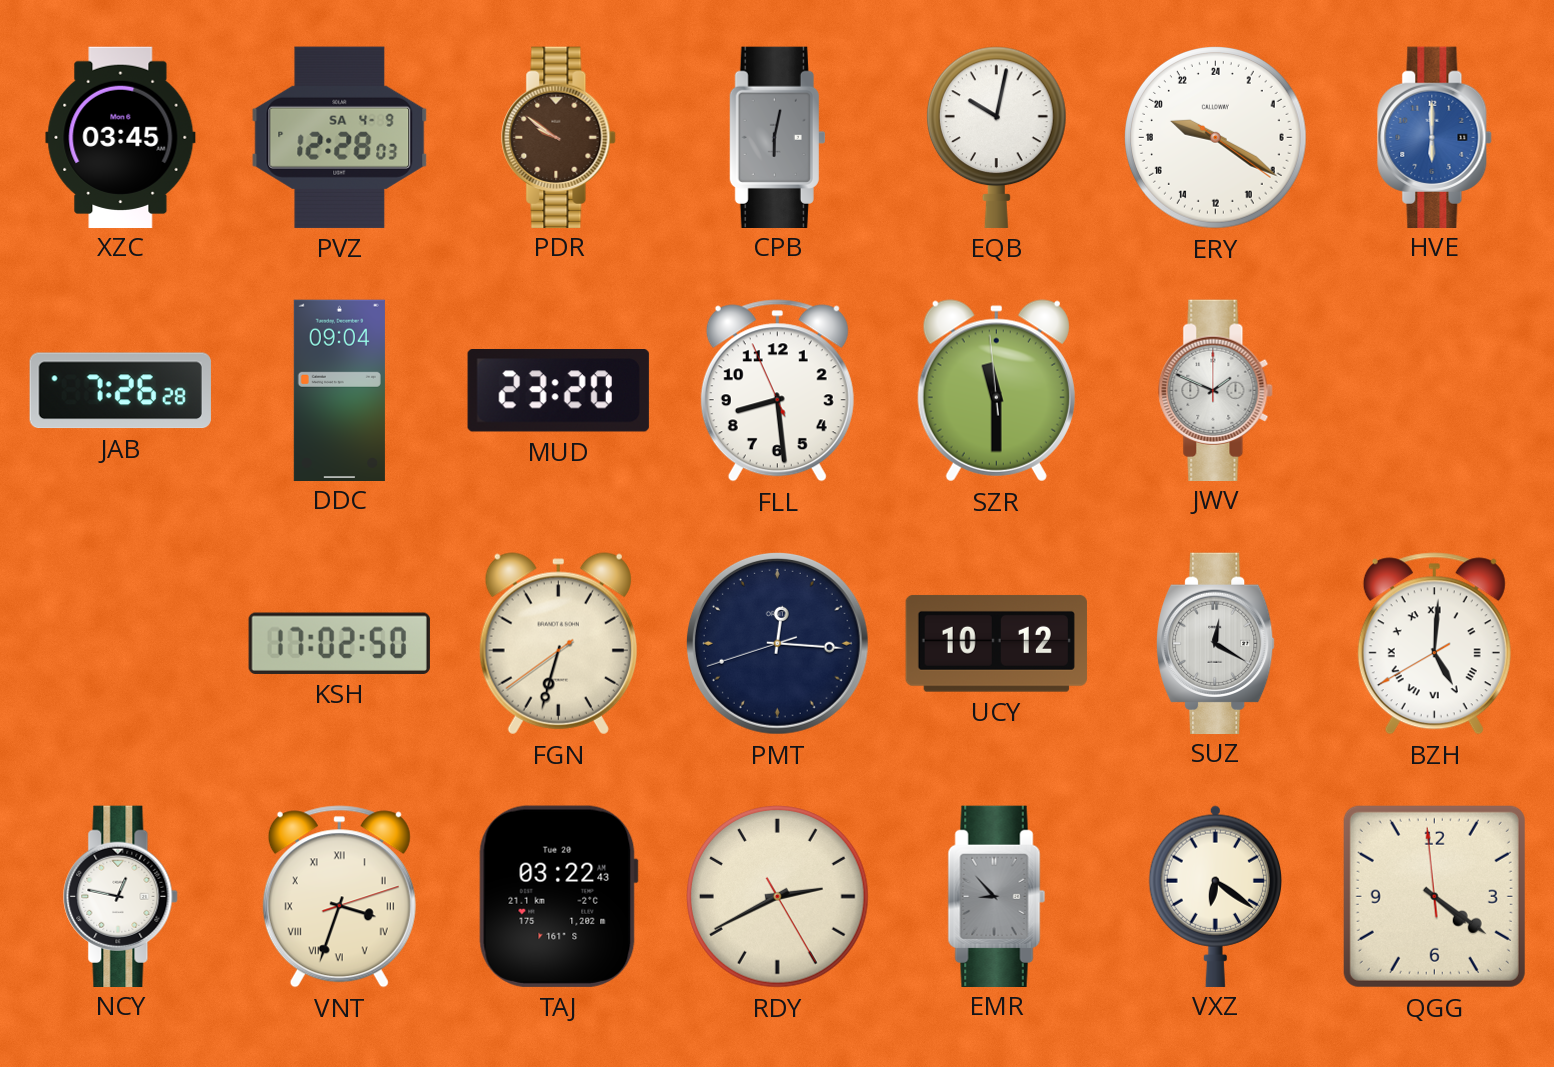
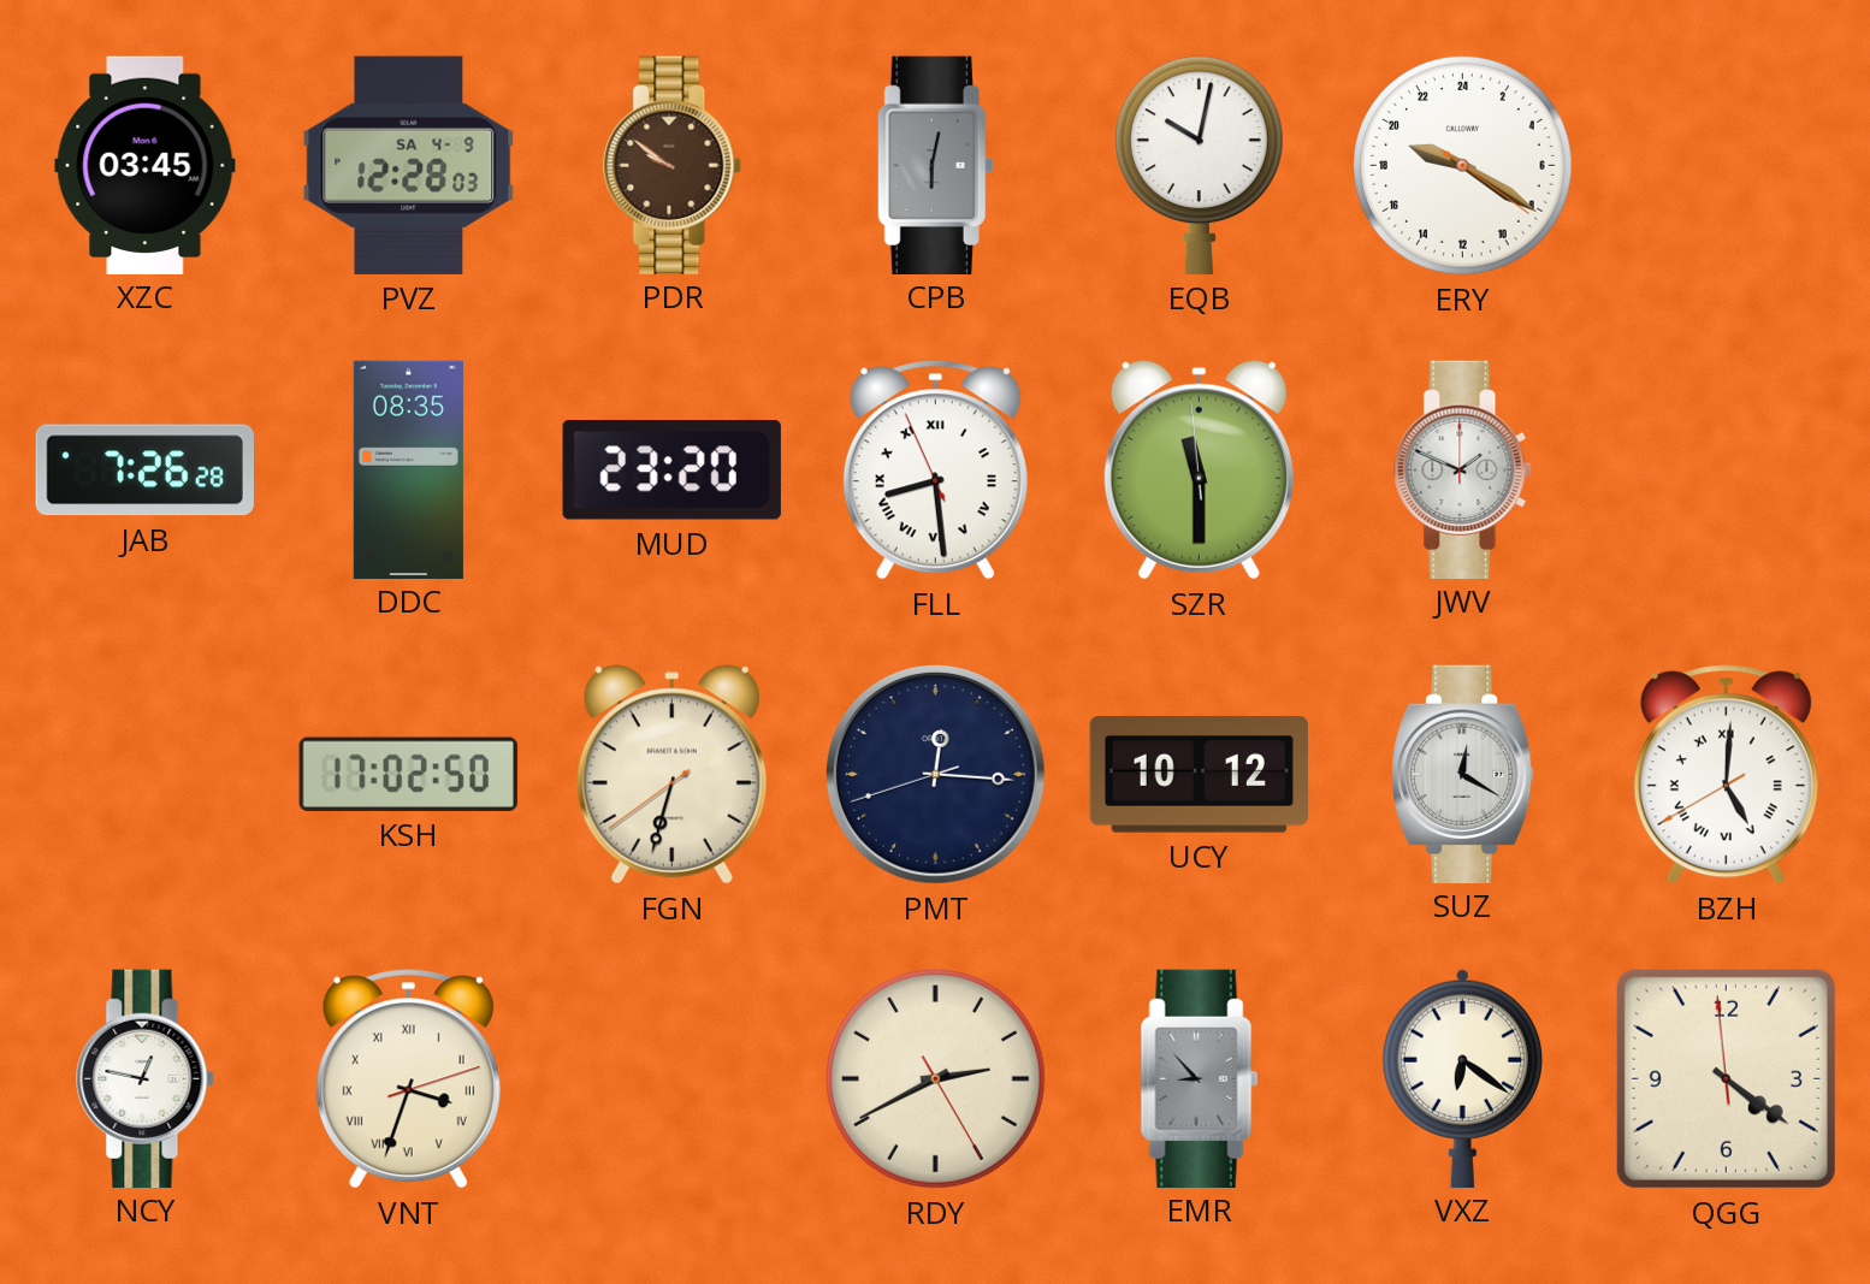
HVE: 6:00 -> none (1435, 137)
DDC: 09:04 -> 08:35 (408, 469)
FLL numerals: Arabic -> Roman (935, 471)
TAJ: 03:22 -> none (558, 896)
